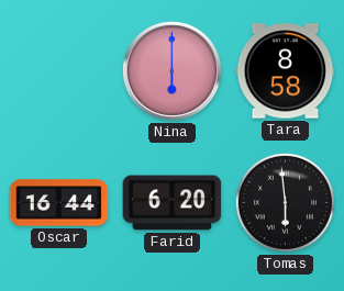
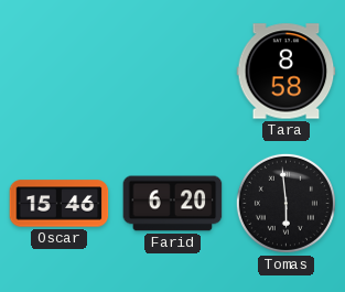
Nina: 6:00 -> none (171, 70)
Oscar: 16:44 -> 15:46 (60, 204)
